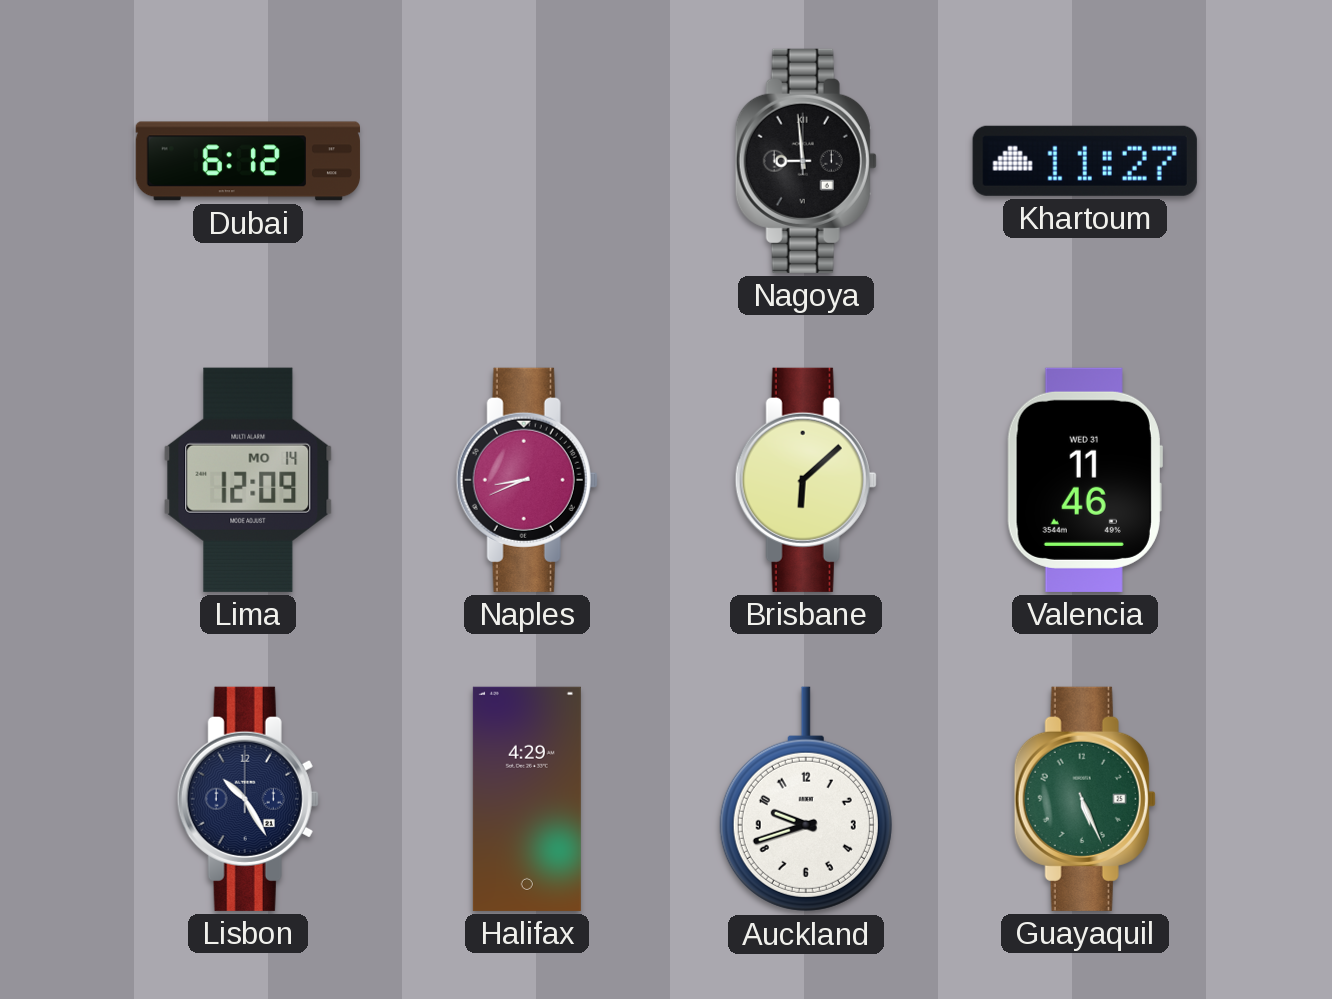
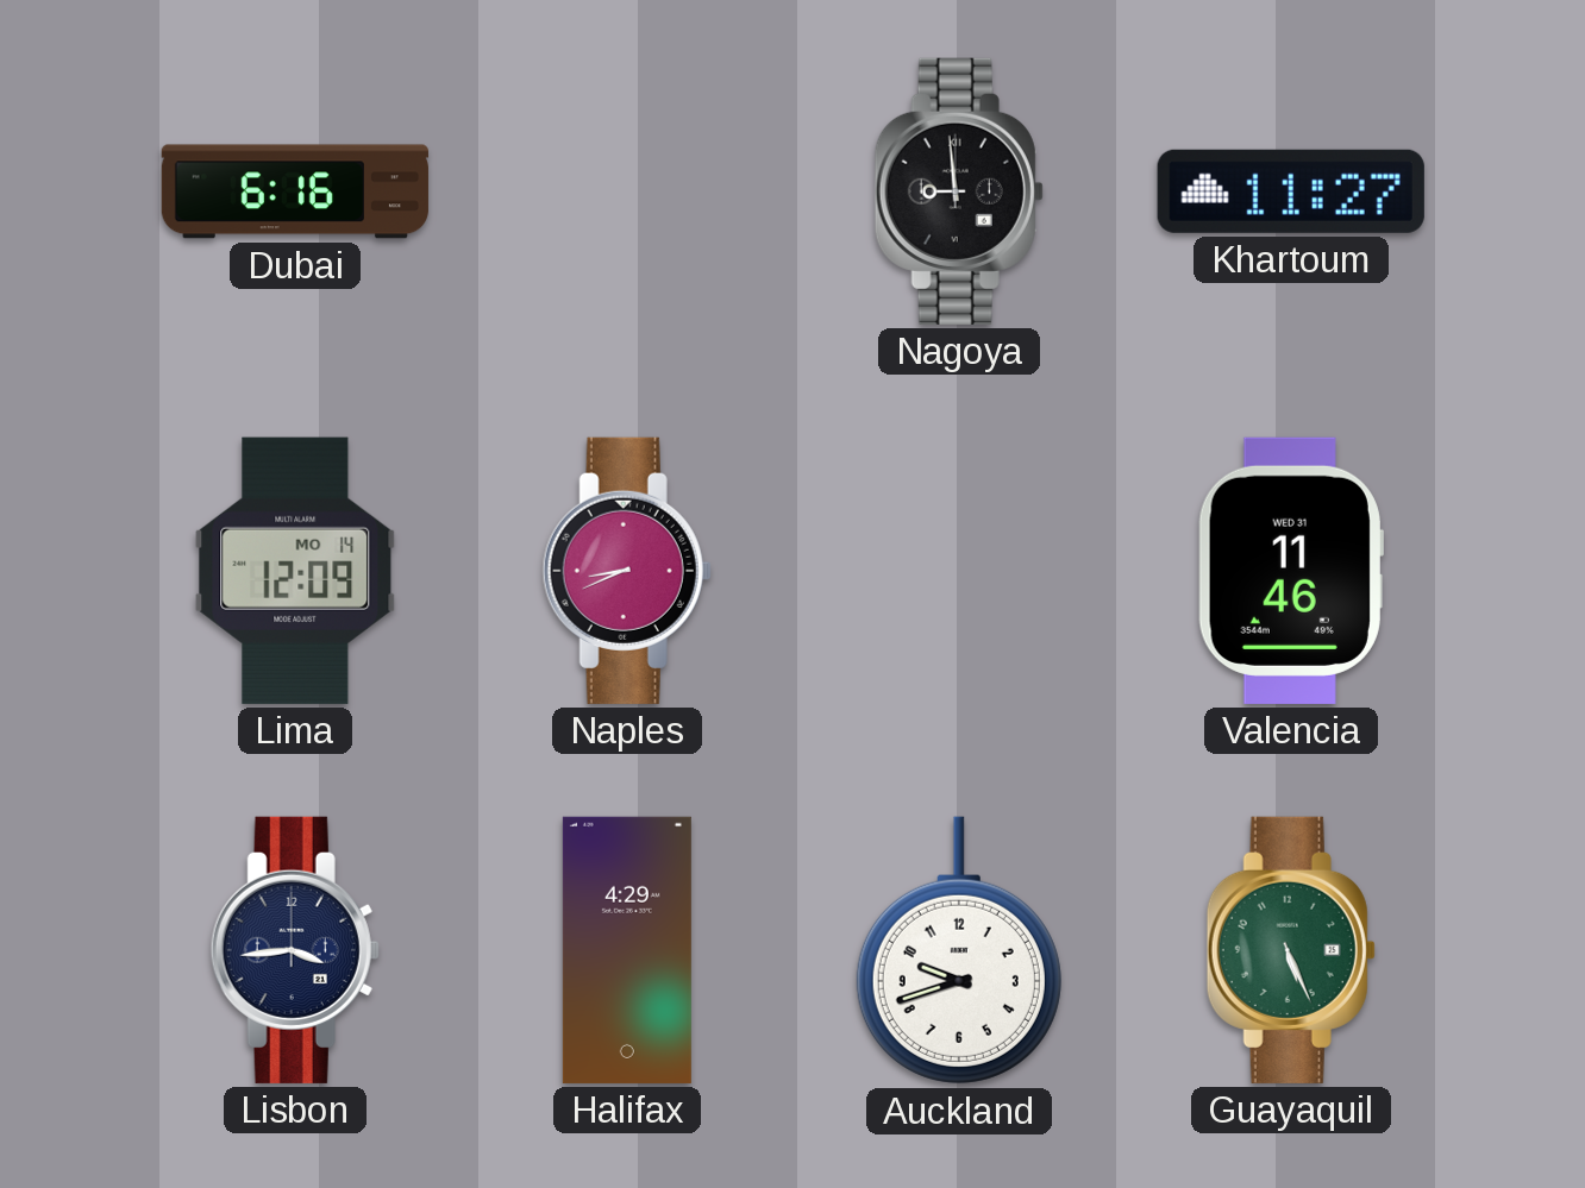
Dubai: 6:12 -> 6:16 (295, 191)
Brisbane: 6:08 -> none (806, 480)
Lisbon: 10:25 -> 3:44 (295, 950)
